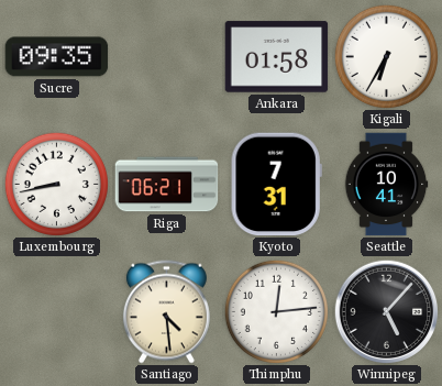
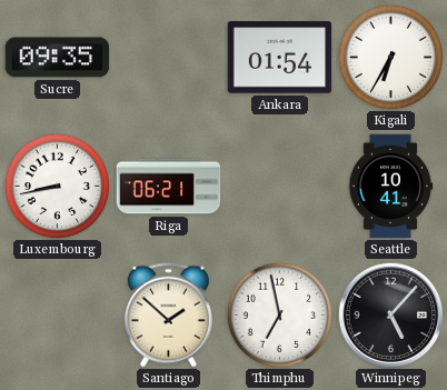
Ankara: 01:58 -> 01:54 (280, 58)
Kyoto: 7:31 -> none (276, 185)
Santiago: 4:29 -> 1:52 (168, 316)
Thimphu: 12:14 -> 6:58 (279, 314)
